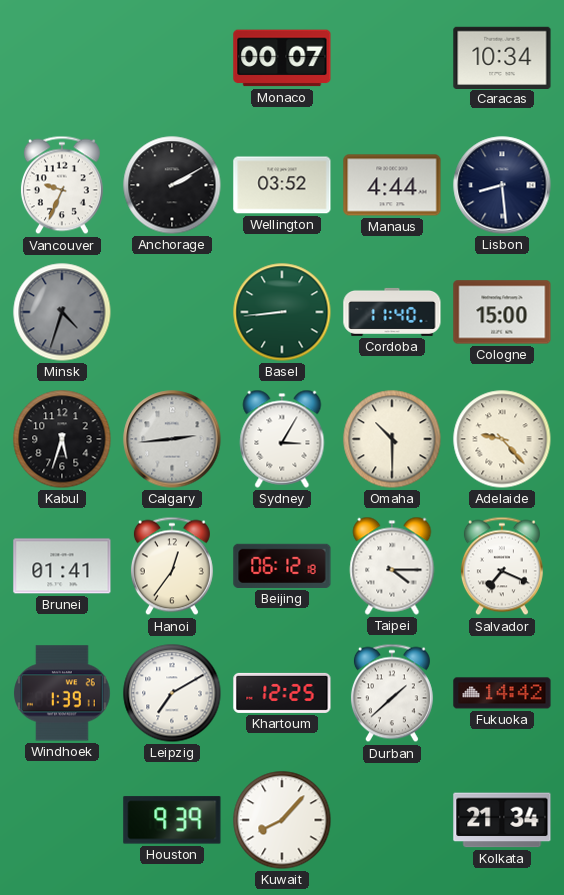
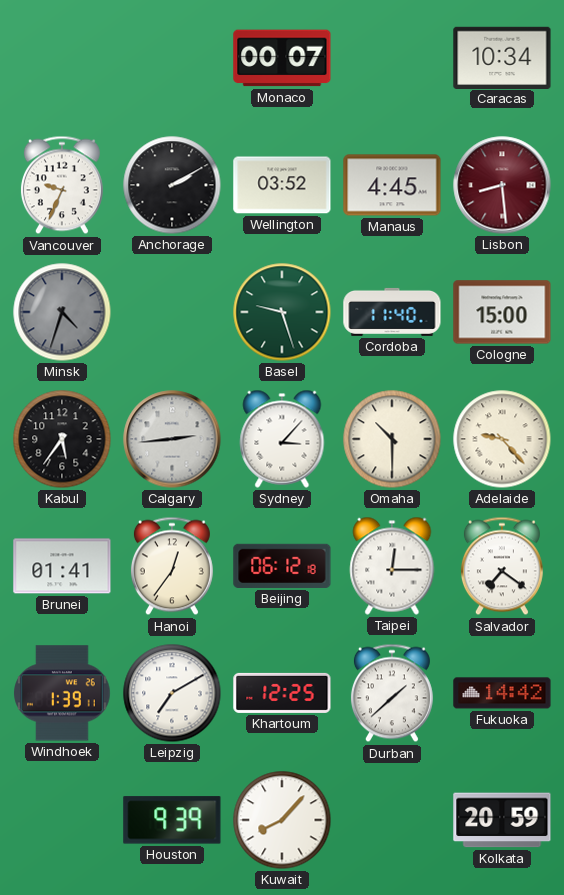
Manaus: 4:44 -> 4:45 (392, 185)
Lisbon dial: navy -> burgundy (502, 185)
Basel: 8:44 -> 9:27 (282, 312)
Kabul: 5:33 -> 5:36 (62, 439)
Sydney: 3:05 -> 3:07 (282, 439)
Taipei: 4:15 -> 12:15 (392, 566)
Salvador: 7:19 -> 7:21 (502, 566)
Kolkata: 21:34 -> 20:59 (502, 820)
